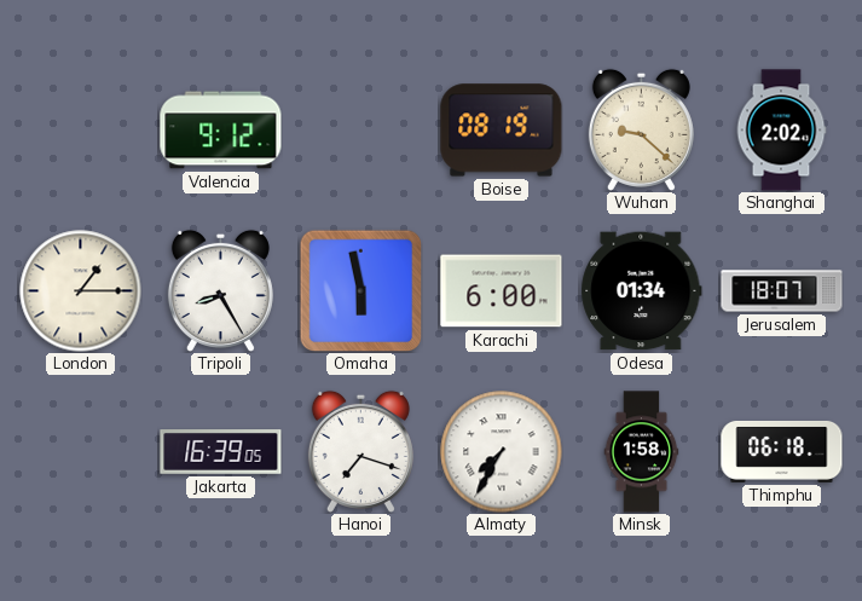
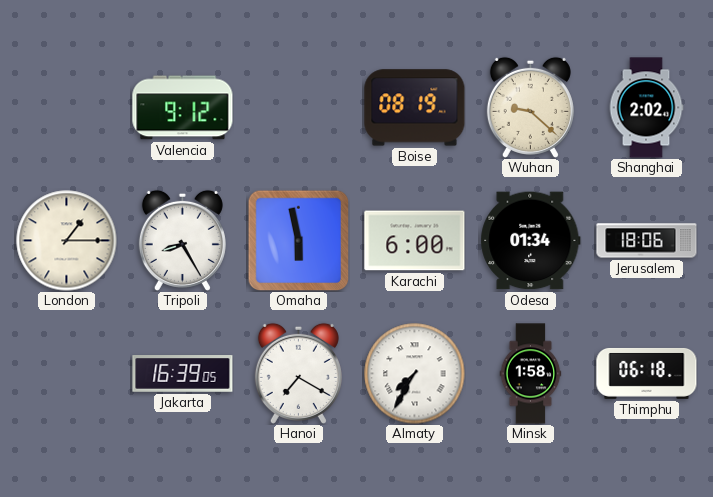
Jerusalem: 18:07 -> 18:06 (647, 241)
Hanoi: 7:18 -> 7:20 (298, 373)
